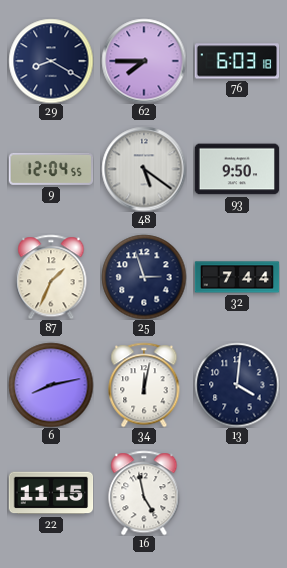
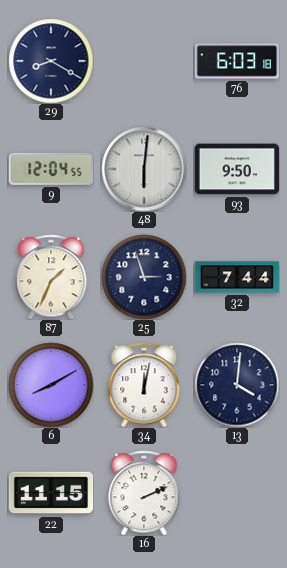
62: 7:45 -> none (144, 61)
48: 5:21 -> 6:01 (144, 169)
6: 8:13 -> 8:10 (51, 385)
16: 4:58 -> 2:11 (144, 493)
